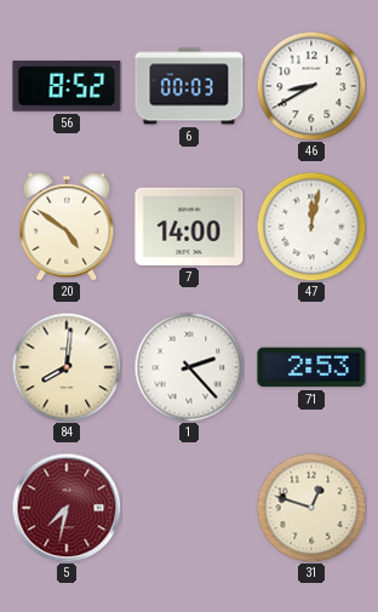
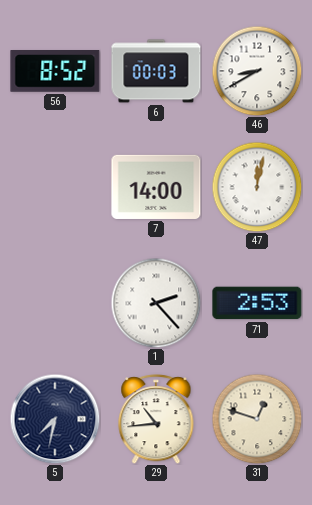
20: 4:51 -> none (67, 227)
84: 8:01 -> none (67, 367)
5 dial: burgundy -> navy (55, 419)
29: none -> 10:44 (156, 419)
